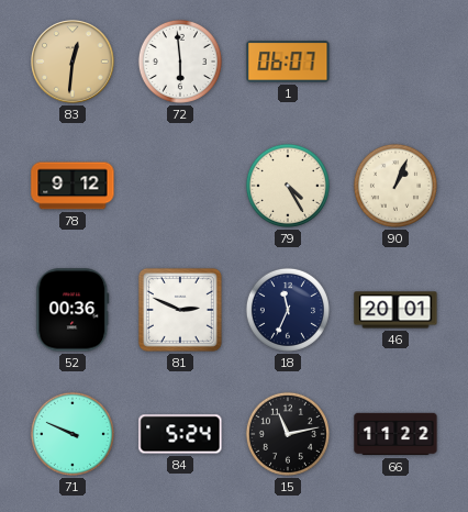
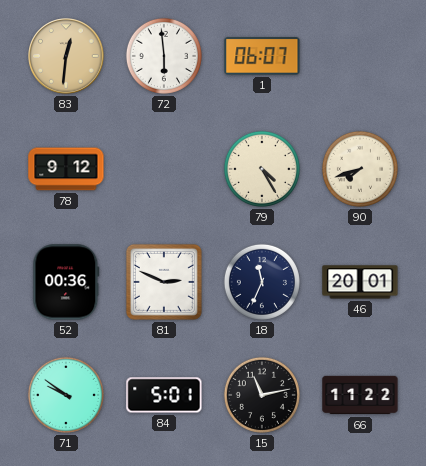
90: 1:04 -> 7:42 (360, 169)
71: 9:49 -> 9:51 (66, 395)
84: 5:24 -> 5:01 (164, 395)
